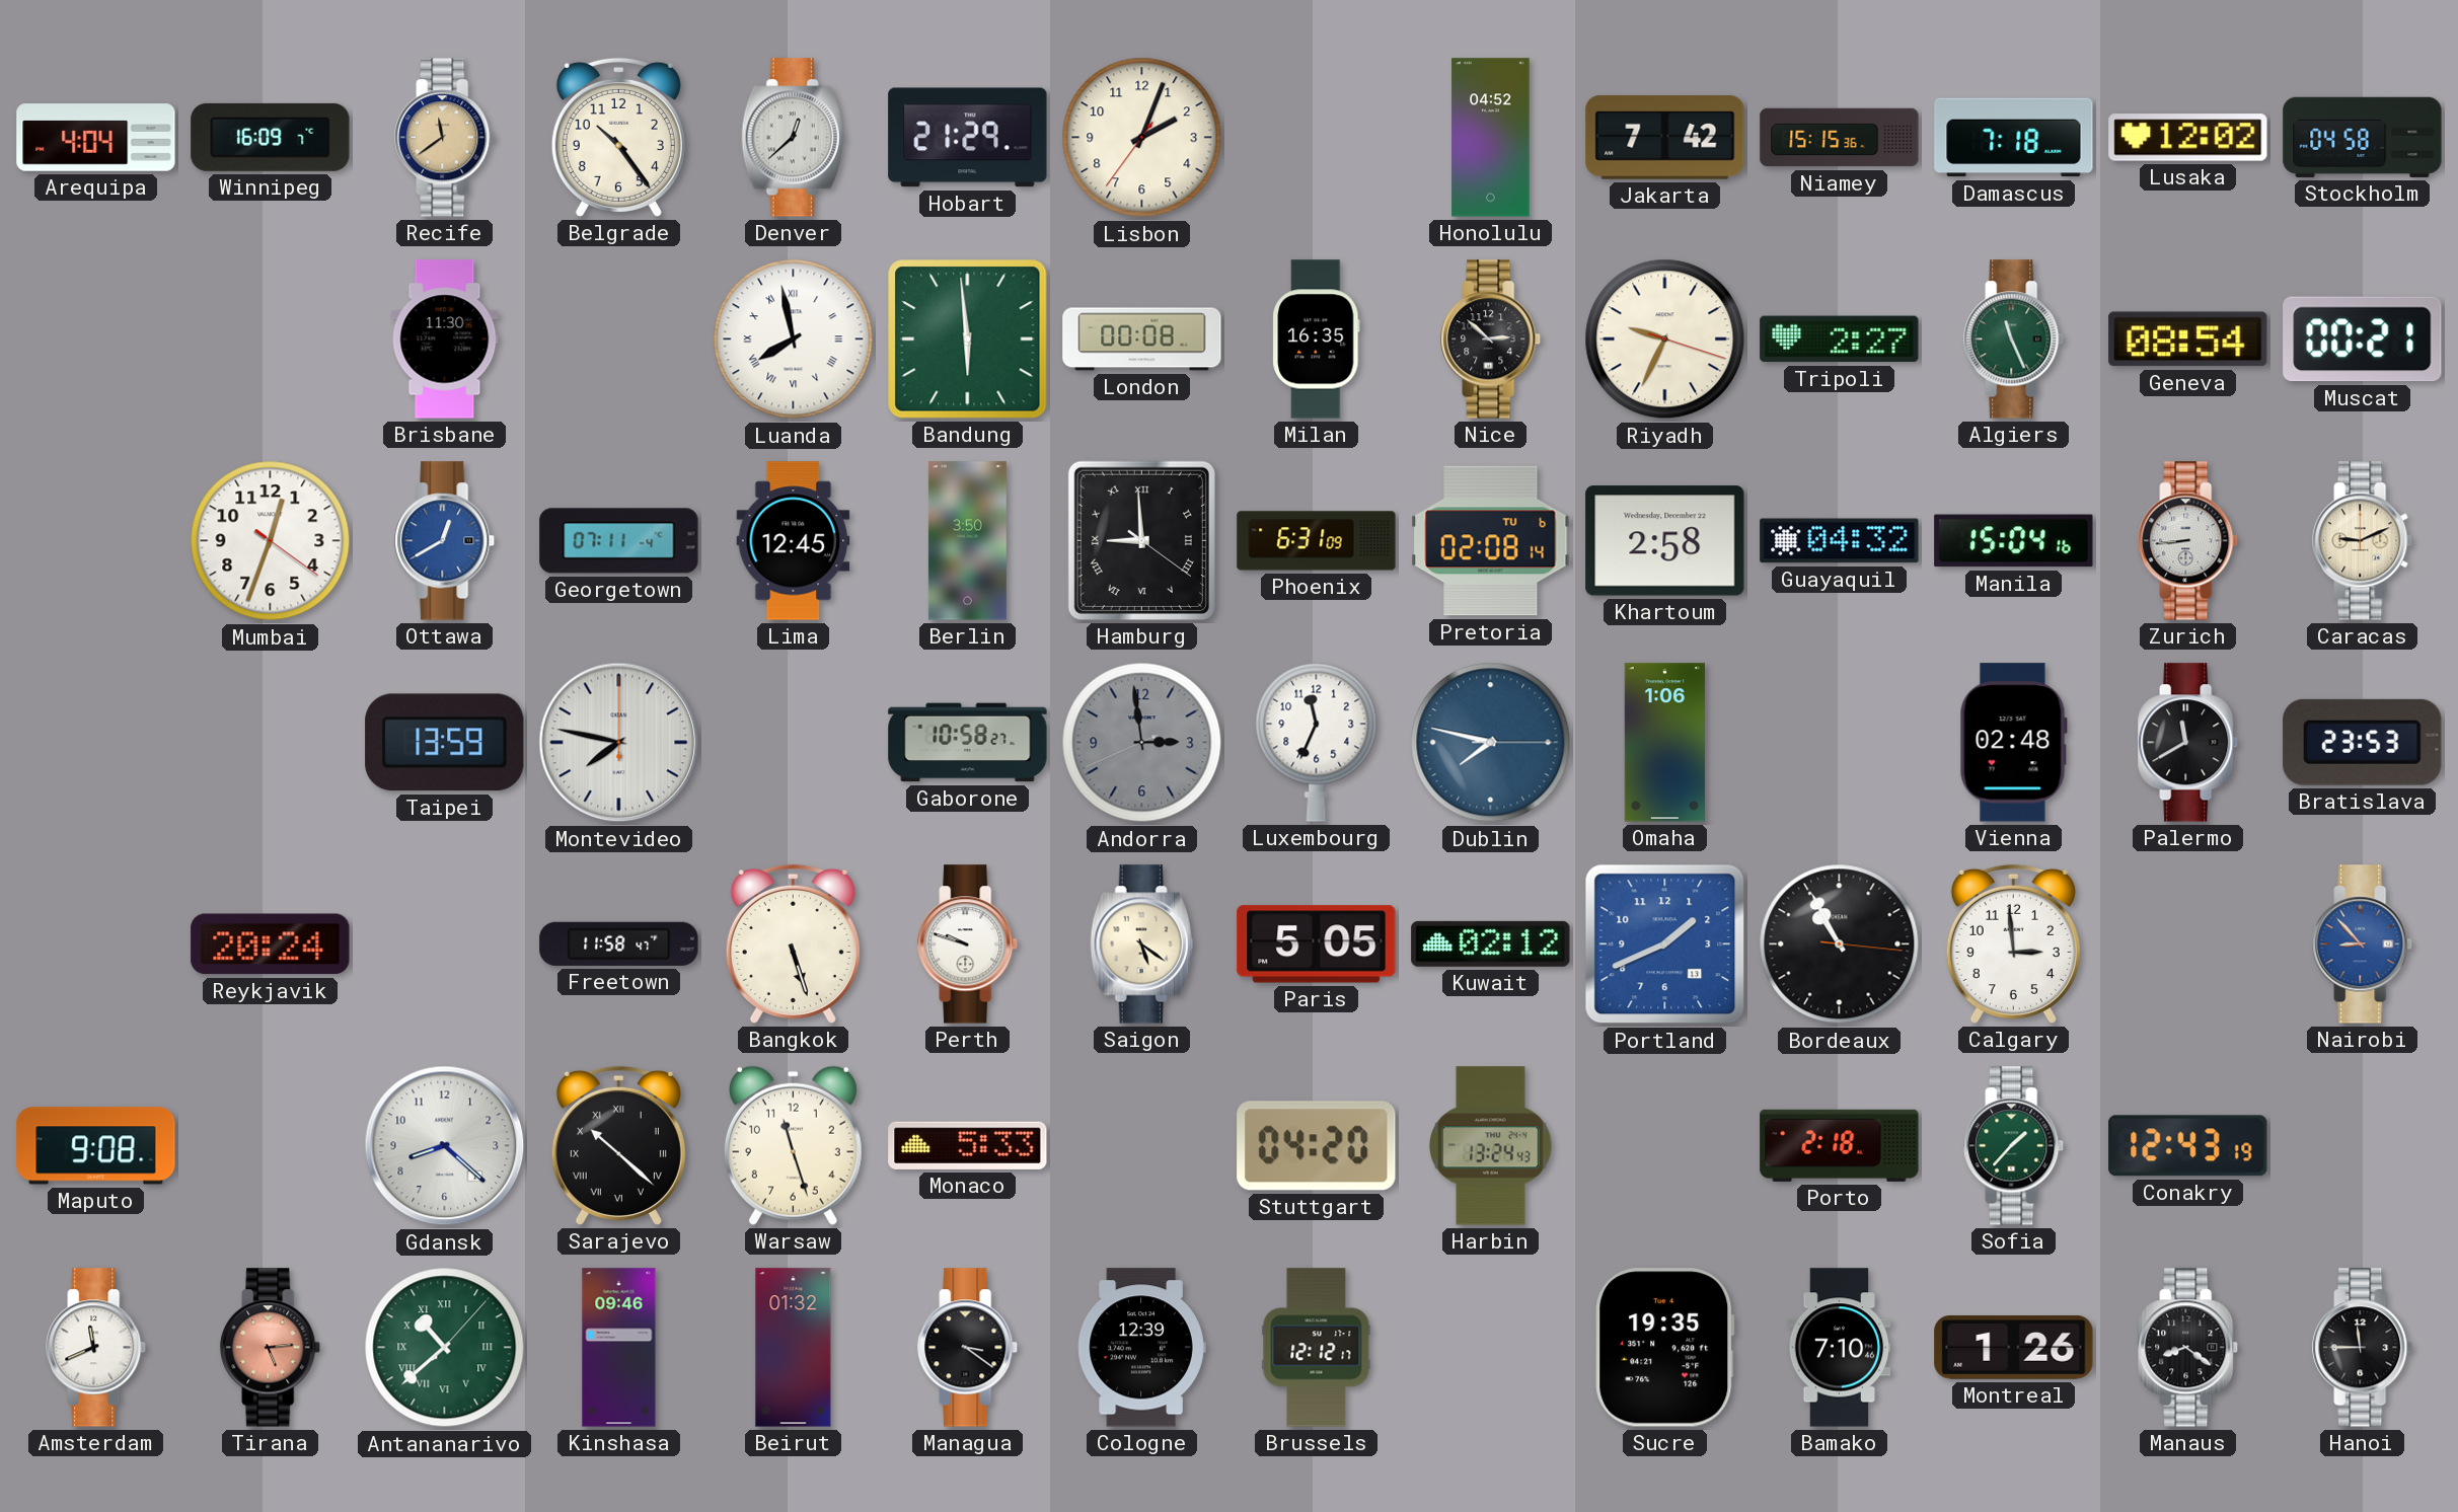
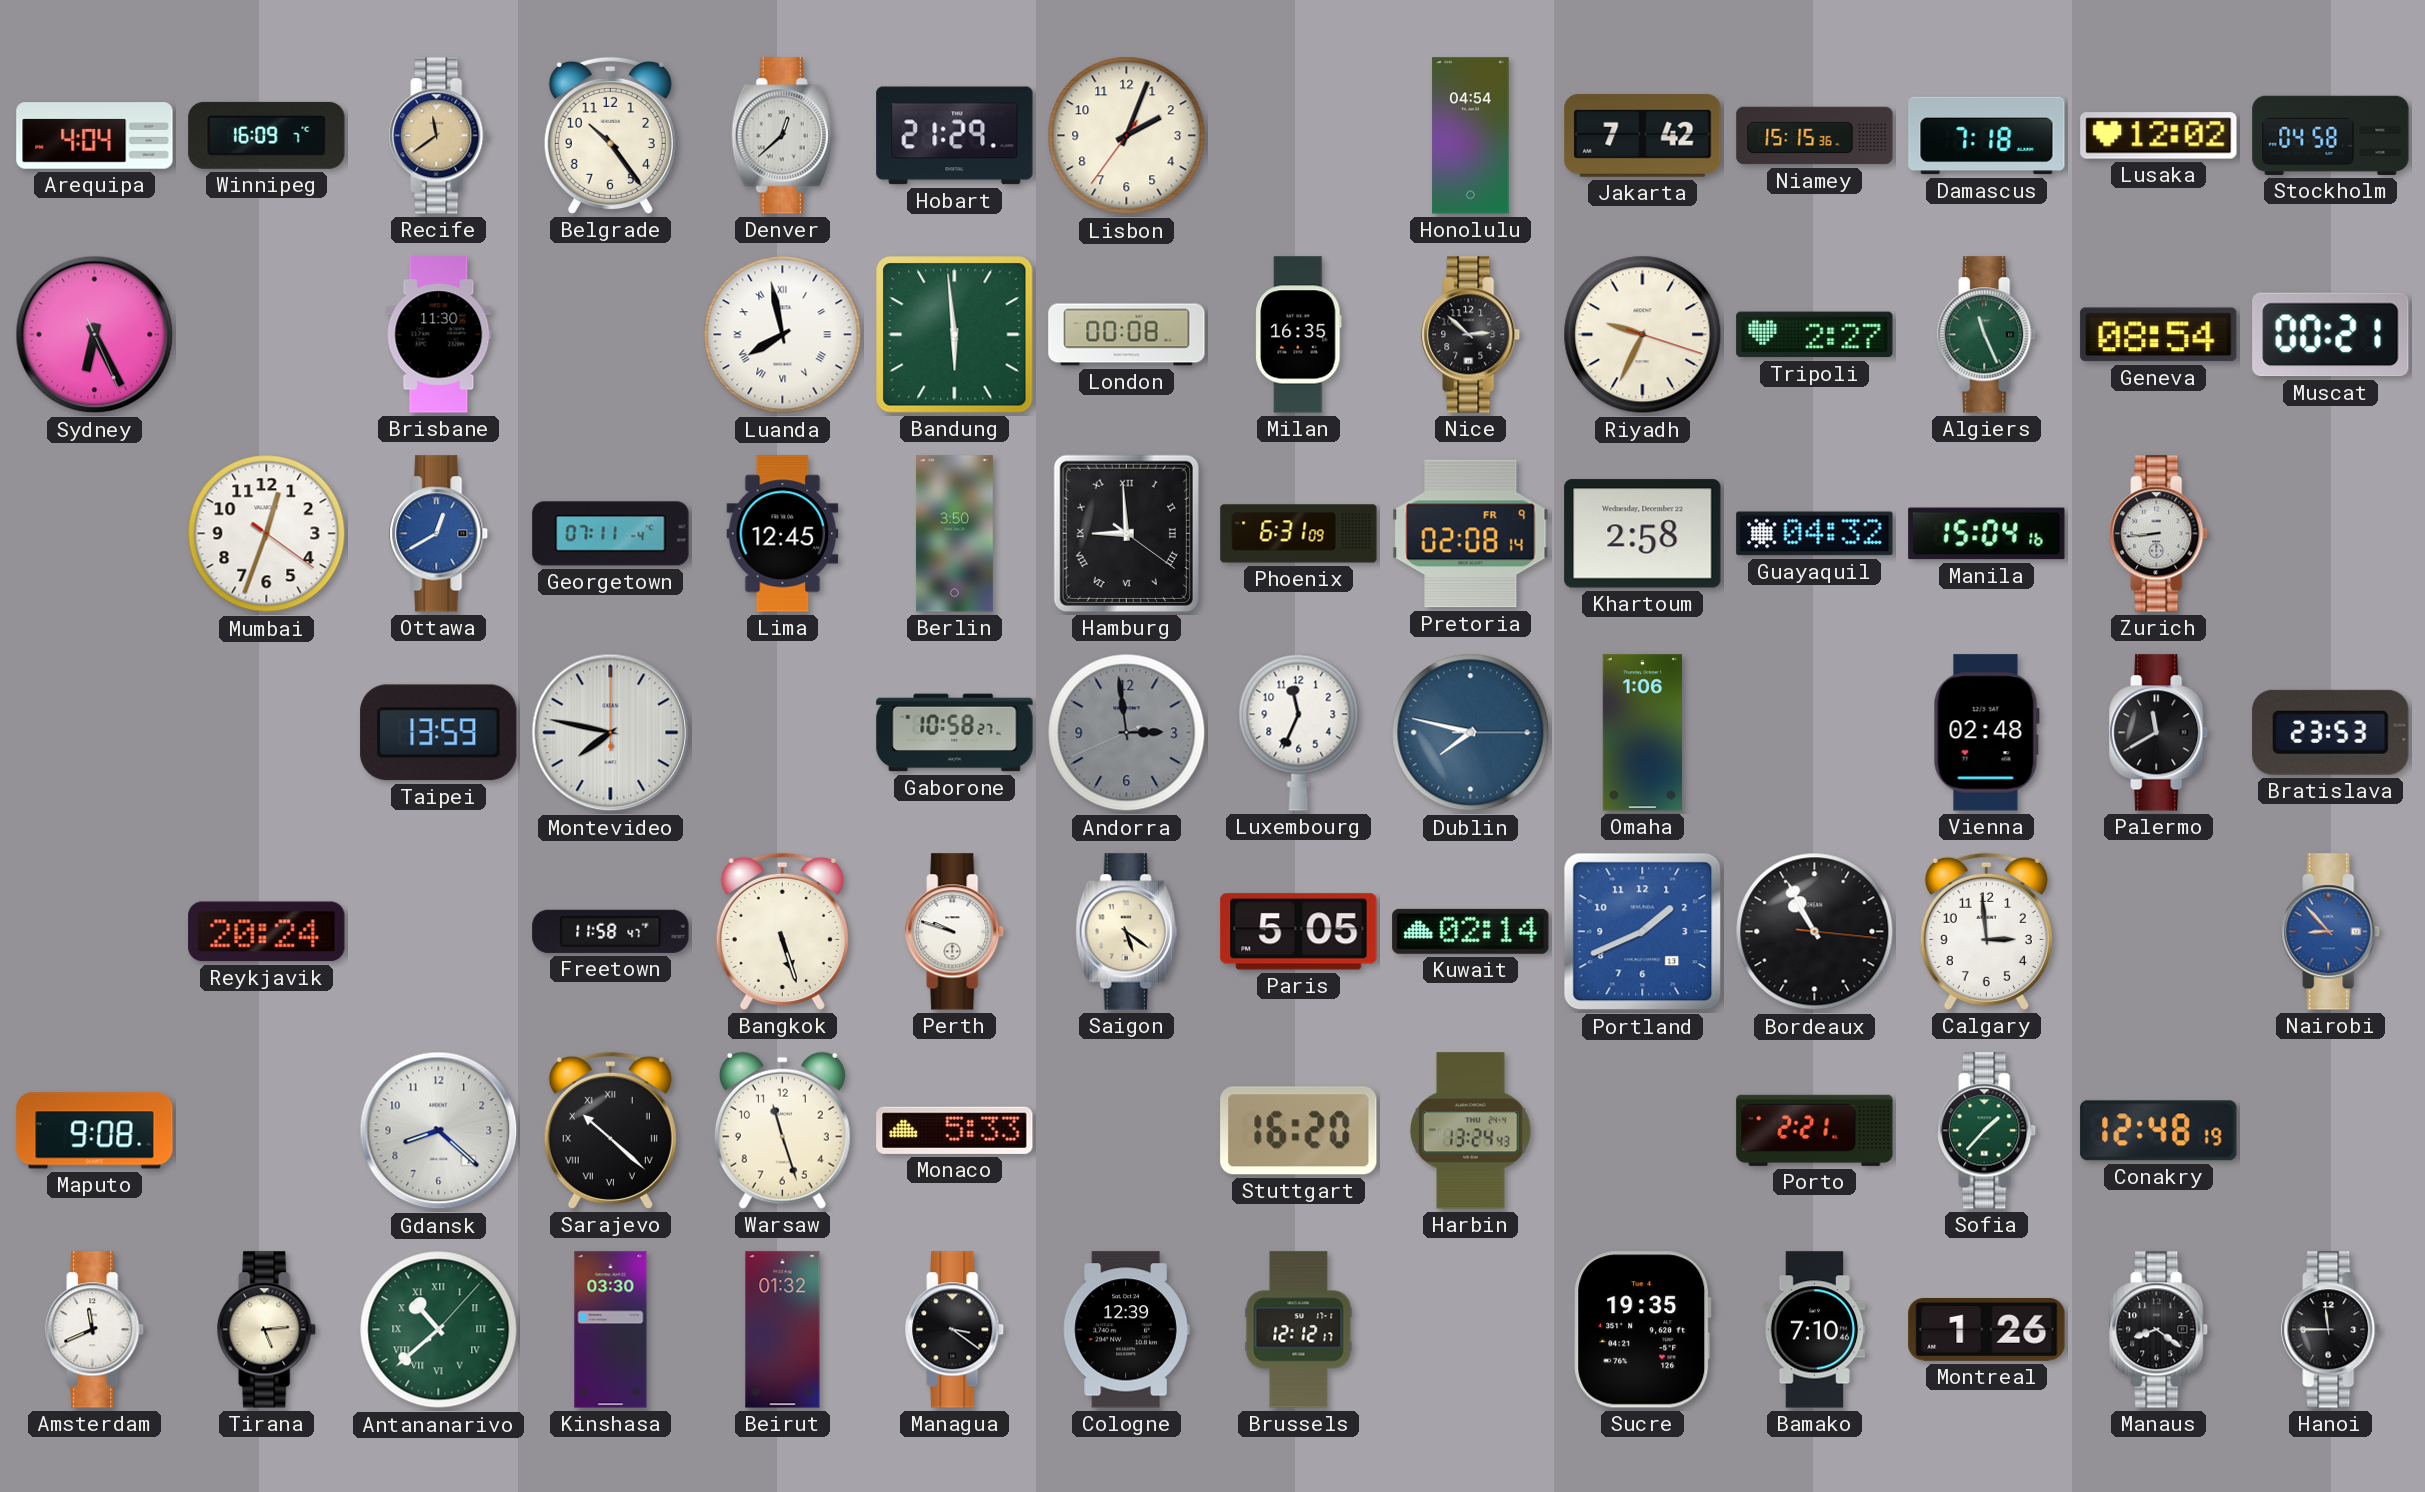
Honolulu: 04:52 -> 04:54 (1471, 136)
Sydney: none -> 6:25 (95, 335)
Pretoria date: TU 6 -> FR 9 (1471, 534)
Caracas: 9:11 -> none (2363, 541)
Kuwait: 02:12 -> 02:14 (1471, 931)
Stuttgart: 04:20 -> 16:20 (1299, 1131)
Porto: 2:18 -> 2:21 (1815, 1130)
Conakry: 12:43 -> 12:48 (2159, 1131)
Tirana dial: salmon -> cream (267, 1330)
Kinshasa: 09:46 -> 03:30 (611, 1330)
